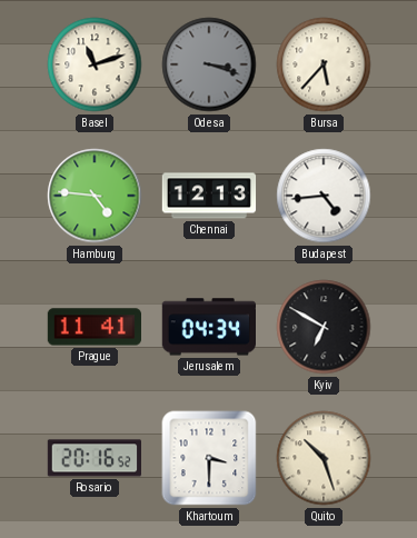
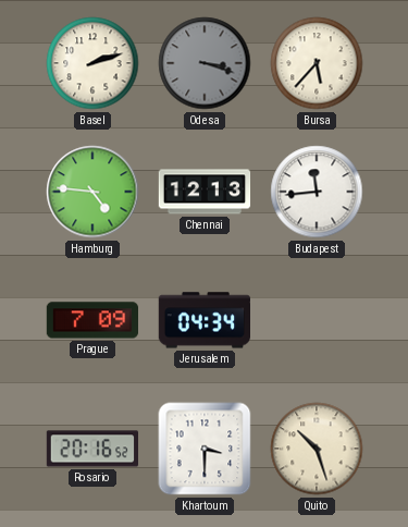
Basel: 11:12 -> 2:12 (92, 63)
Budapest: 4:44 -> 11:44 (317, 192)
Prague: 11:41 -> 7:09 (91, 320)
Kyiv: 6:50 -> none (324, 327)
